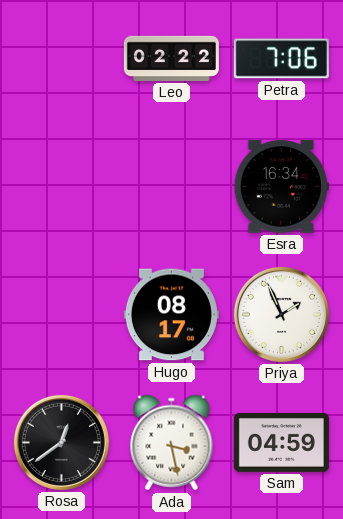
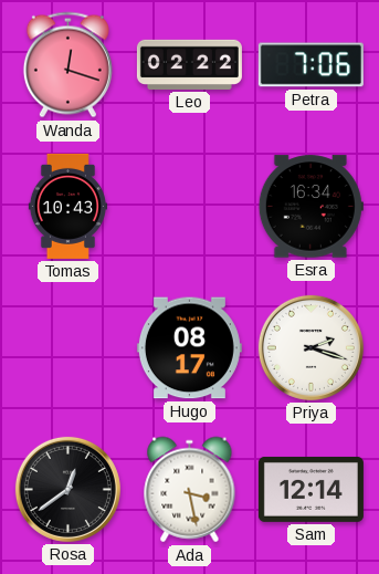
Wanda: none -> 12:18 (67, 65)
Tomas: none -> 10:43 (67, 206)
Priya: 1:56 -> 2:18 (310, 347)
Sam: 04:59 -> 12:14 (310, 489)
